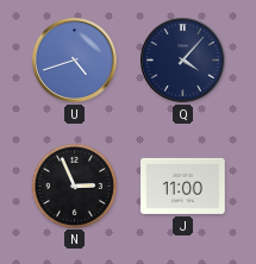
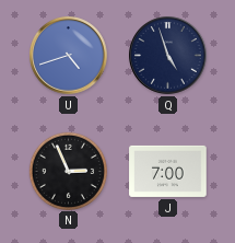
Q: 4:07 -> 4:57 (168, 56)
J: 11:00 -> 7:00 (168, 171)
